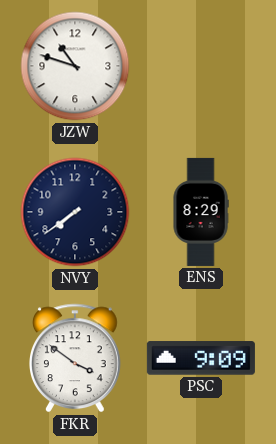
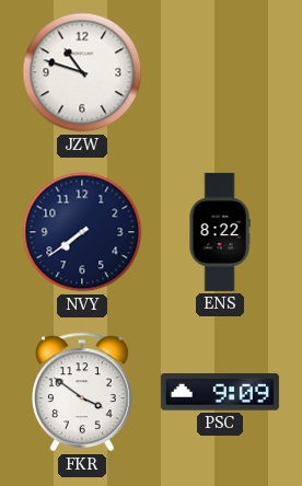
ENS: 8:29 -> 8:22 (220, 232)
